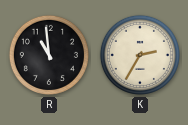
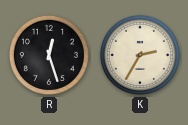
R: 10:59 -> 12:27 (49, 55)
